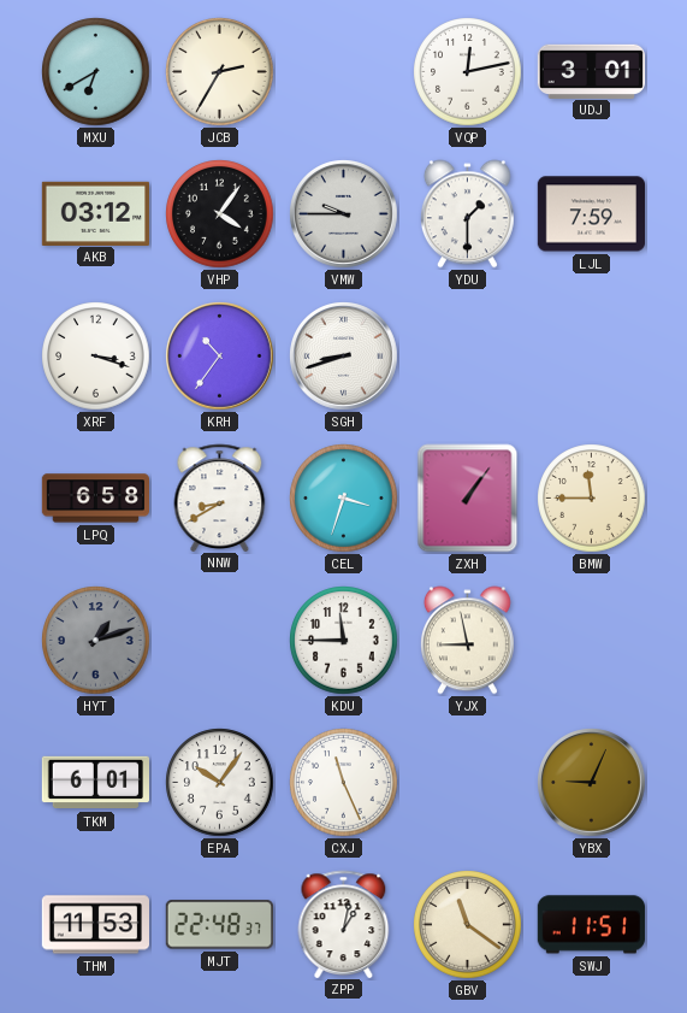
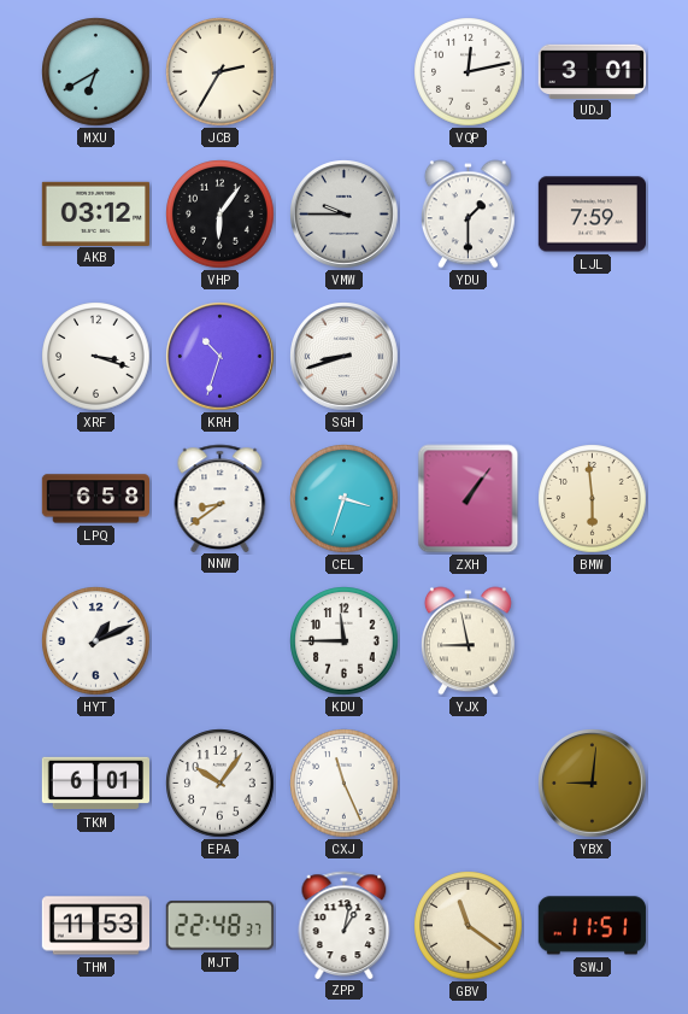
VHP: 4:06 -> 6:06 (220, 215)
KRH: 10:36 -> 10:33 (220, 357)
NNW: 8:40 -> 8:39 (220, 498)
BMW: 11:45 -> 5:59 (593, 499)
HYT: 1:12 -> 1:11 (96, 641)
HYT dial: grey -> white (96, 641)
YBX: 9:04 -> 9:01 (593, 784)
